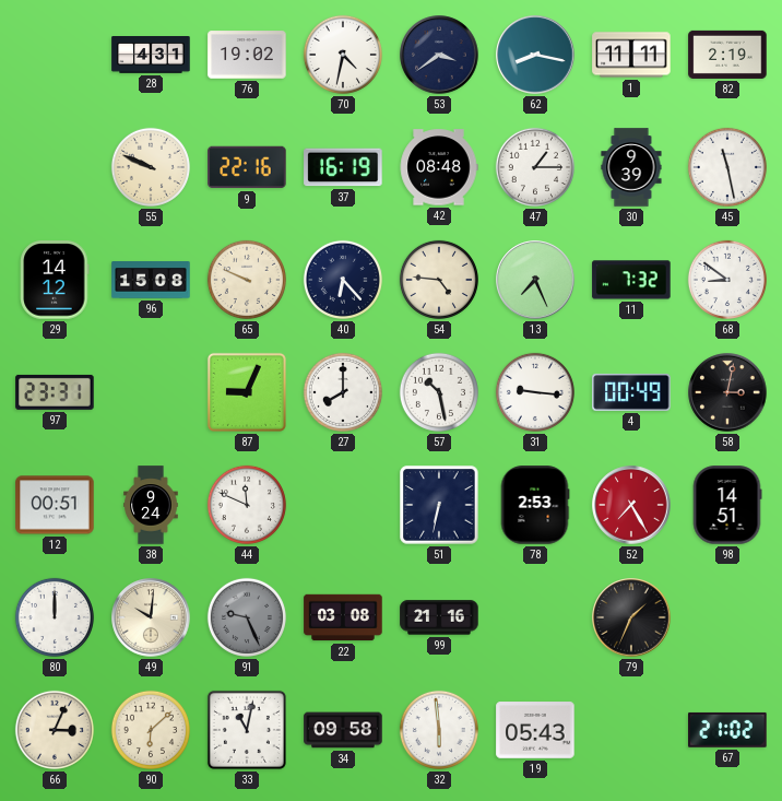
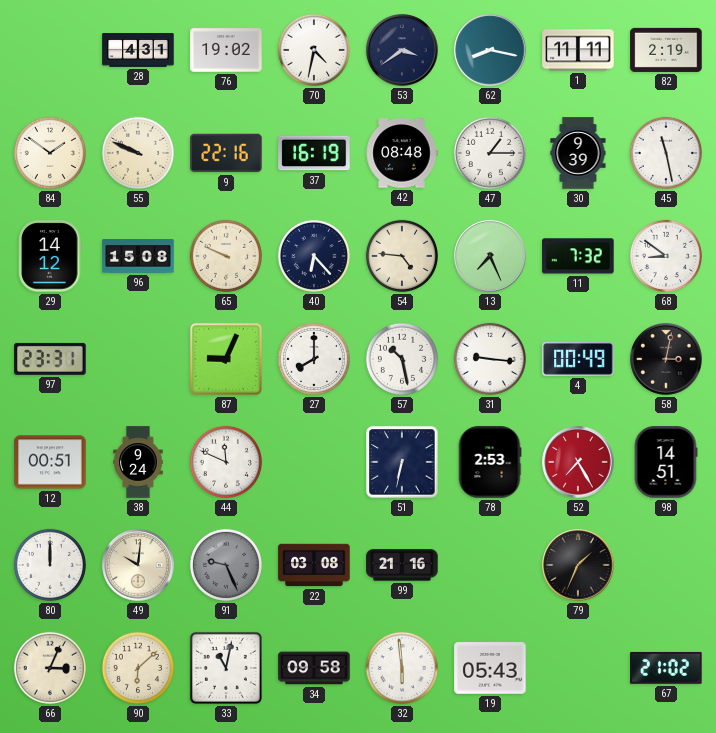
84: none -> 1:51 (50, 153)
